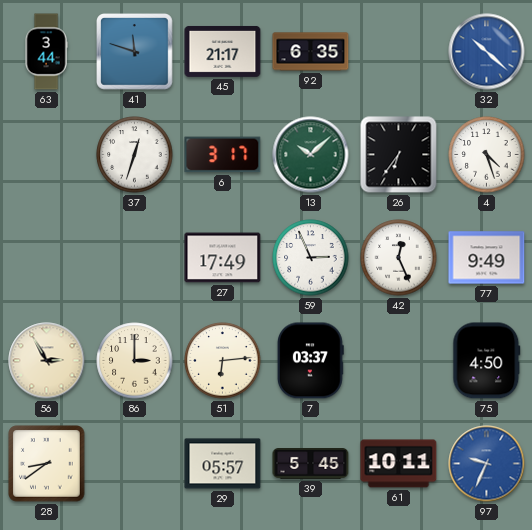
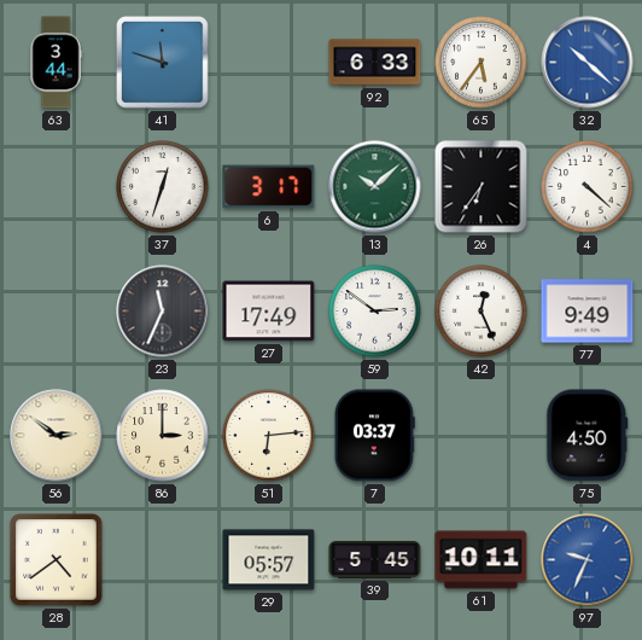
45: 21:17 -> none (223, 51)
92: 6:35 -> 6:33 (375, 63)
65: none -> 5:36 (482, 63)
4: 4:27 -> 4:22 (588, 187)
23: none -> 11:34 (163, 312)
59: 2:56 -> 2:51 (375, 312)
56: 2:55 -> 2:51 (57, 436)
28: 8:39 -> 4:39 (57, 560)
